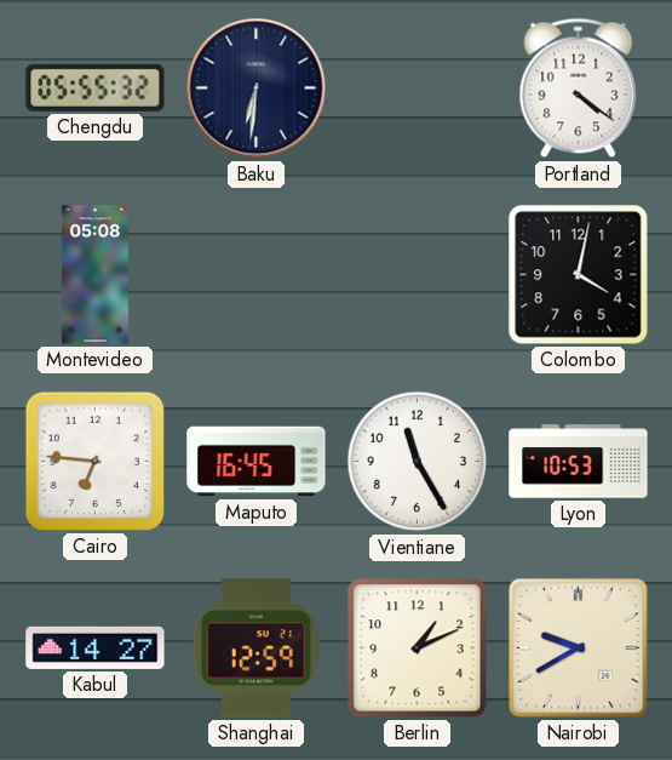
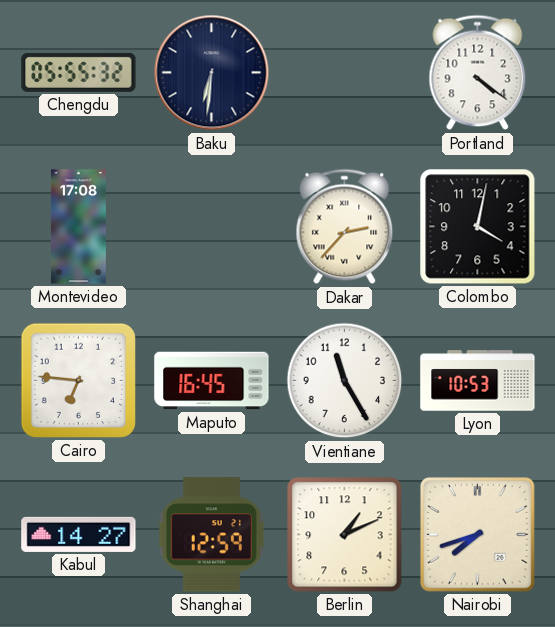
Montevideo: 05:08 -> 17:08 (78, 227)
Dakar: none -> 2:37 (345, 227)
Nairobi: 9:40 -> 7:42 (478, 535)
